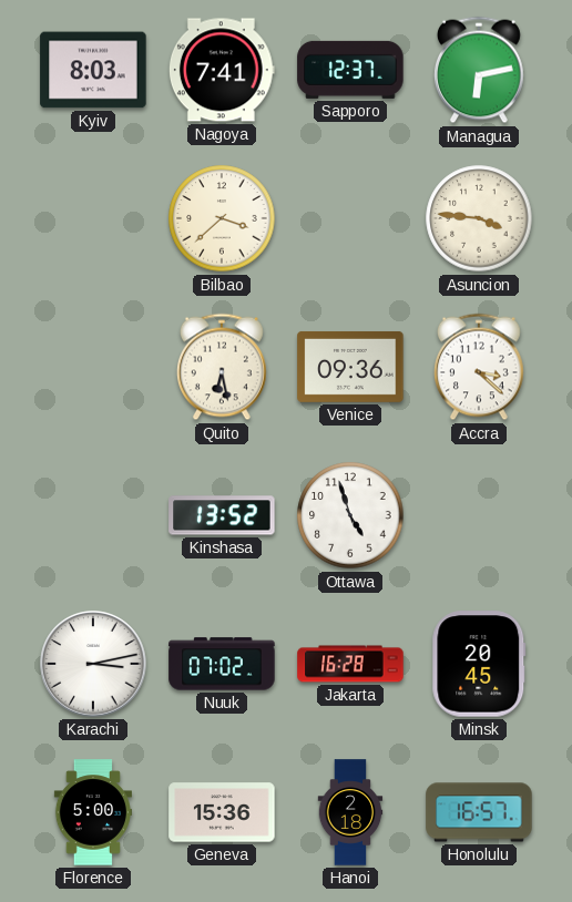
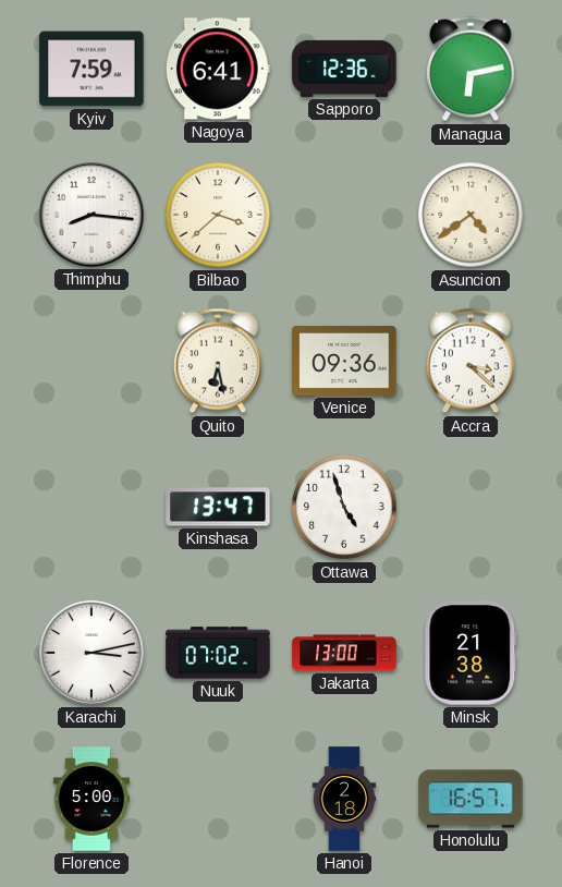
Kyiv: 8:03 -> 7:59 (91, 69)
Nagoya: 7:41 -> 6:41 (218, 69)
Sapporo: 12:37 -> 12:36 (344, 69)
Thimphu: none -> 8:16 (91, 215)
Asuncion: 3:46 -> 4:39 (471, 215)
Kinshasa: 13:52 -> 13:47 (218, 507)
Jakarta: 16:28 -> 13:00 (344, 653)
Minsk: 20:45 -> 21:38 (471, 653)
Geneva: 15:36 -> none (222, 812)
